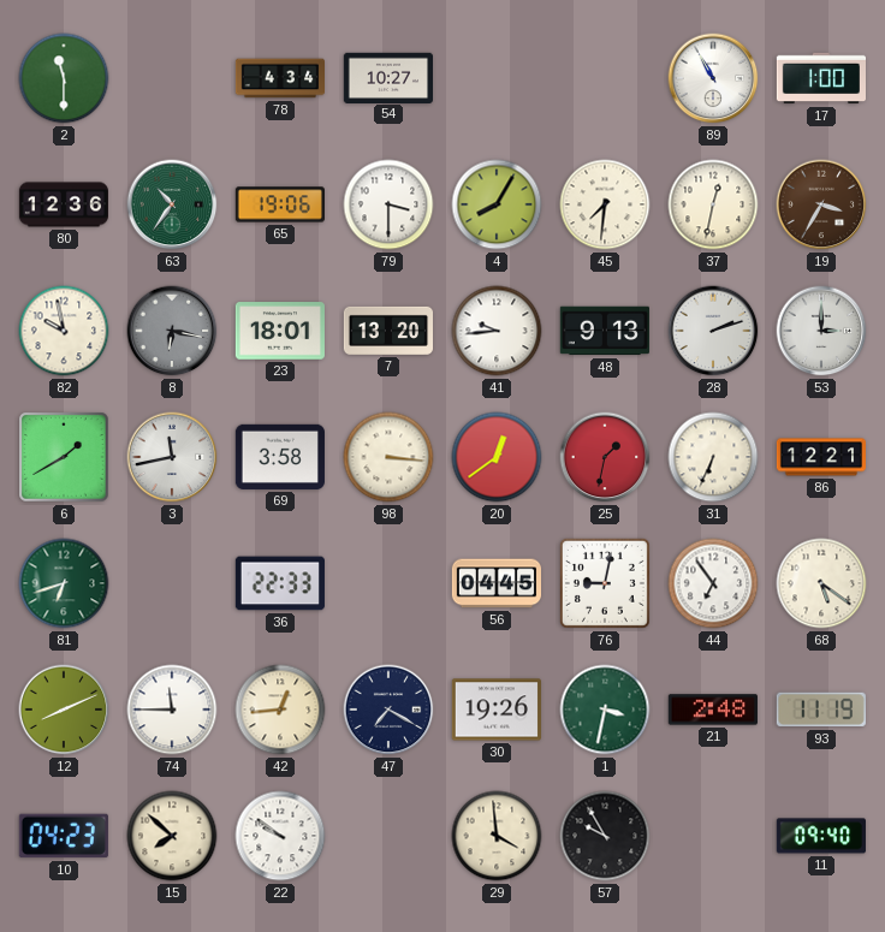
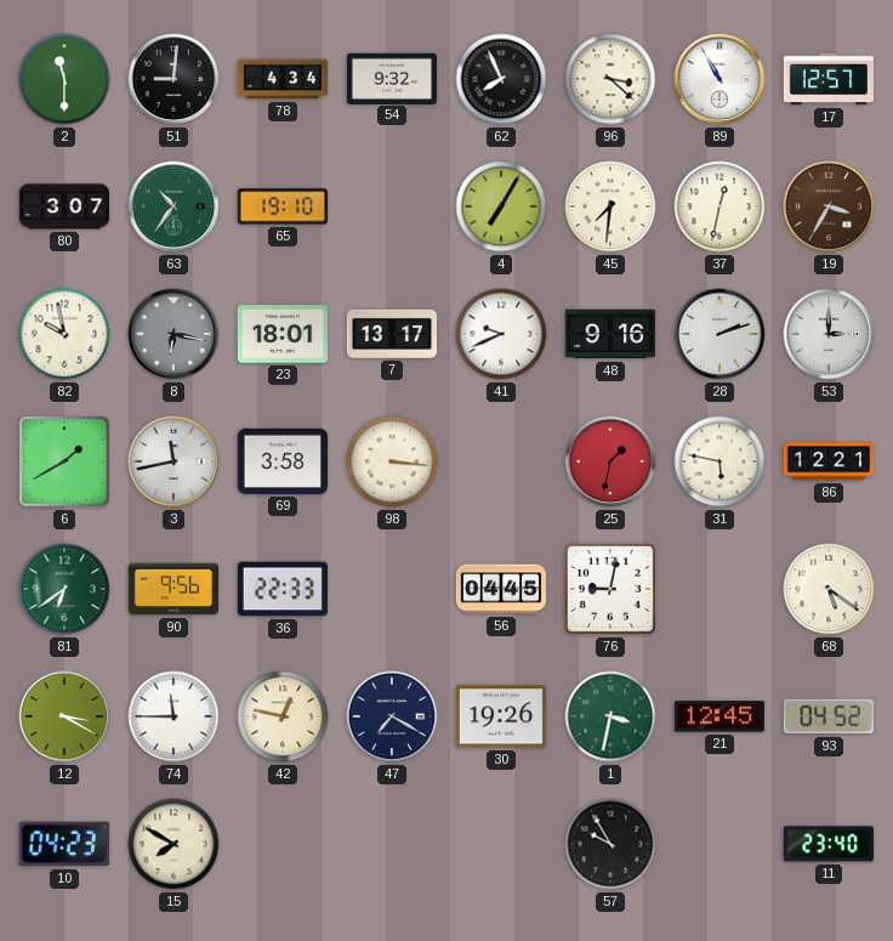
51: none -> 9:01 (174, 79)
54: 10:27 -> 9:32 (391, 78)
62: none -> 7:56 (501, 79)
96: none -> 3:22 (610, 79)
17: 1:00 -> 12:57 (827, 79)
80: 12:36 -> 3:07 (63, 206)
65: 19:06 -> 19:10 (281, 206)
79: 3:30 -> none (388, 204)
4: 8:05 -> 7:05 (501, 206)
7: 13:20 -> 13:17 (391, 334)
41: 9:44 -> 9:41 (501, 334)
48: 9:13 -> 9:16 (610, 334)
20: 12:39 -> none (497, 457)
31: 6:34 -> 5:47 (719, 461)
81: 6:42 -> 6:39 (64, 589)
90: none -> 9:56 (172, 589)
44: 6:54 -> none (713, 583)
12: 8:11 -> 3:20 (64, 716)
42: 12:44 -> 12:47 (283, 716)
21: 2:48 -> 12:45 (719, 716)
93: 11:19 -> 04:52 (829, 716)
15: 7:52 -> 7:50 (174, 844)
22: 9:51 -> none (280, 836)
29: 3:59 -> none (497, 836)
11: 09:40 -> 23:40 (829, 844)
